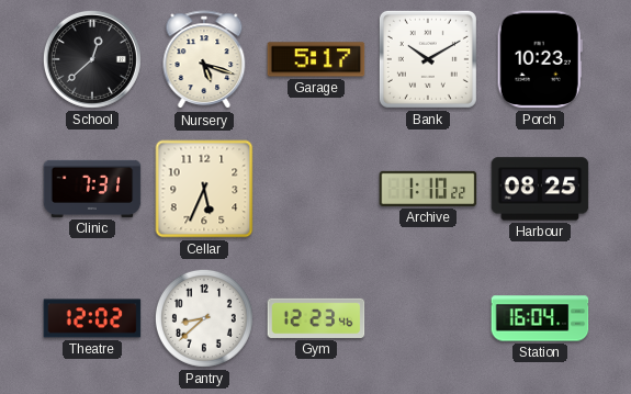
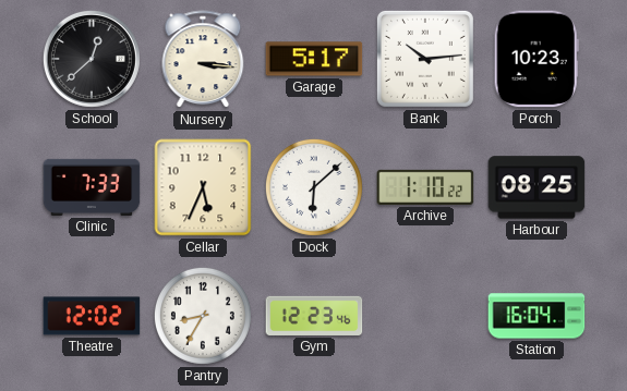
Nursery: 5:18 -> 3:16 (203, 60)
Bank: 10:10 -> 10:14 (425, 59)
Clinic: 7:31 -> 7:33 (92, 187)
Dock: none -> 6:08 (314, 187)
Pantry: 8:38 -> 8:35 (203, 316)
